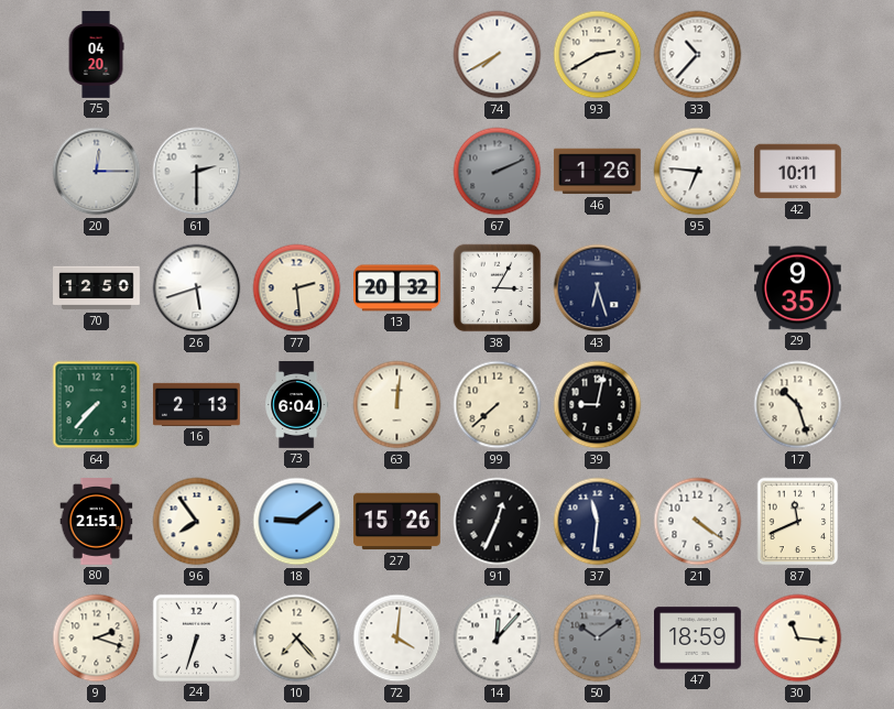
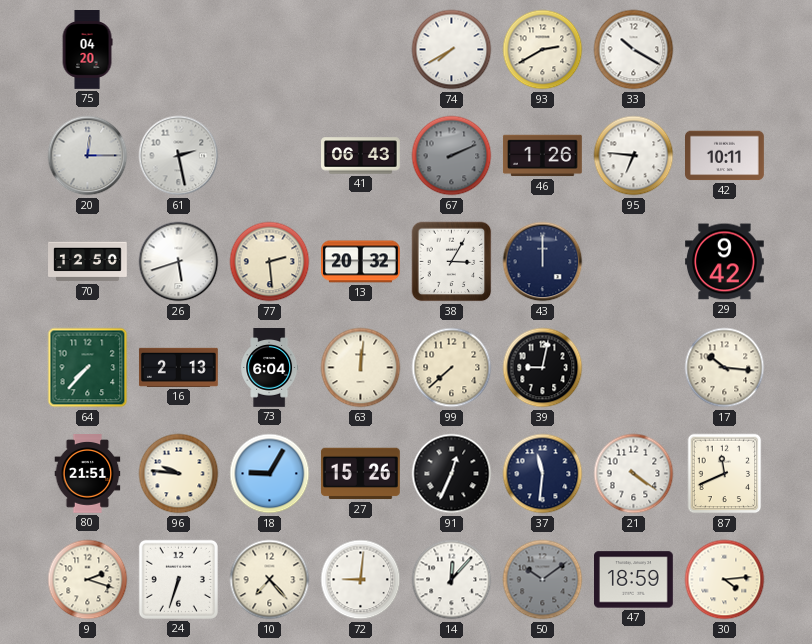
33: 10:37 -> 10:20 (634, 50)
61: 2:30 -> 2:28 (179, 156)
41: none -> 06:43 (361, 156)
43: 6:27 -> 12:00 (543, 262)
29: 9:35 -> 9:42 (725, 262)
17: 10:27 -> 10:16 (725, 368)
96: 7:54 -> 9:46 (179, 474)
18: 9:09 -> 9:05 (270, 474)
72: 4:01 -> 9:01 (361, 580)
30: 11:16 -> 4:14 (725, 580)
